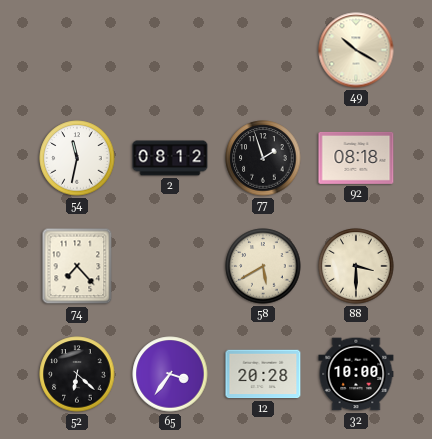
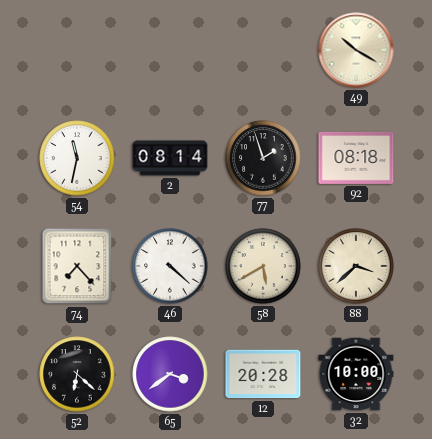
2: 08:12 -> 08:14 (170, 158)
46: none -> 4:22 (170, 266)
88: 3:30 -> 3:38 (356, 266)
65: 3:36 -> 3:39 (170, 374)
